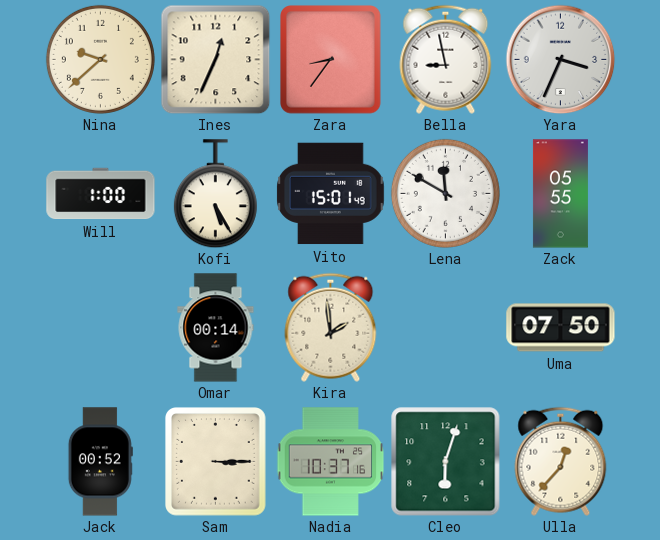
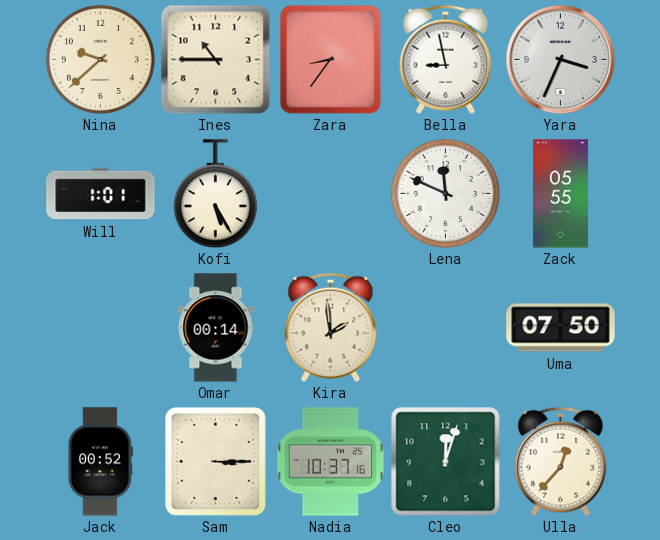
Ines: 12:34 -> 10:45 (215, 59)
Will: 1:00 -> 1:01 (101, 194)
Vito: 15:01 -> none (331, 194)
Lena: 11:50 -> 11:49 (445, 193)
Cleo: 6:03 -> 12:03 (446, 462)
